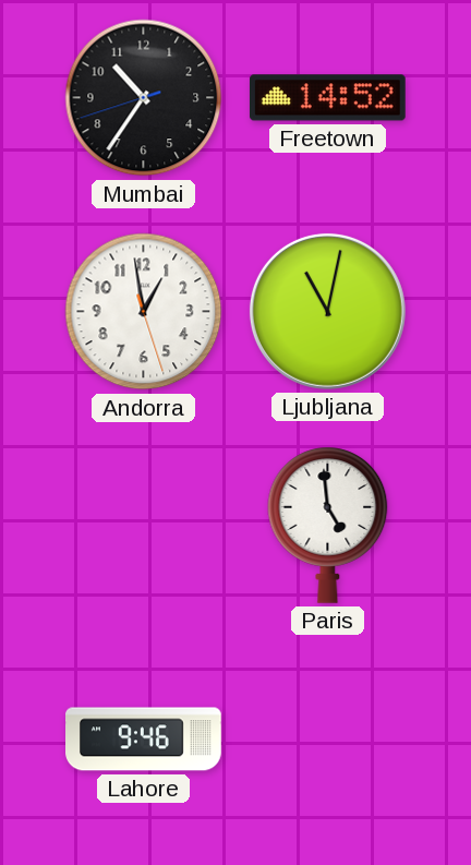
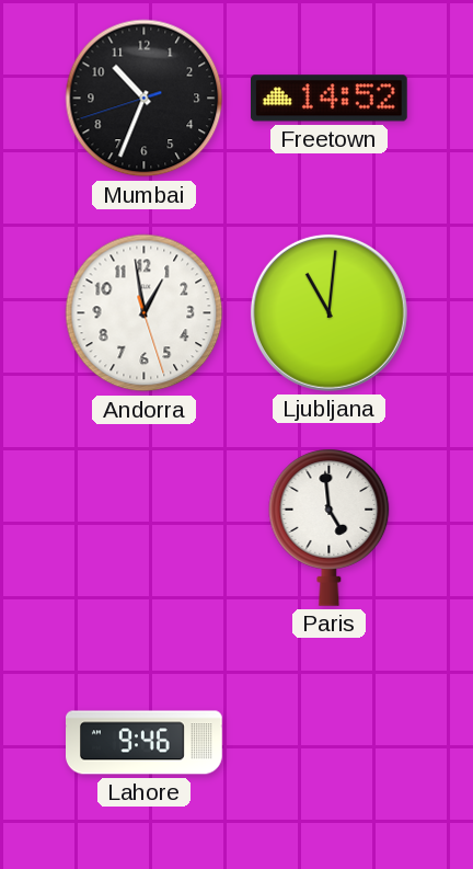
Mumbai: 10:35 -> 10:33 (145, 99)
Ljubljana: 11:02 -> 11:01 (328, 312)
